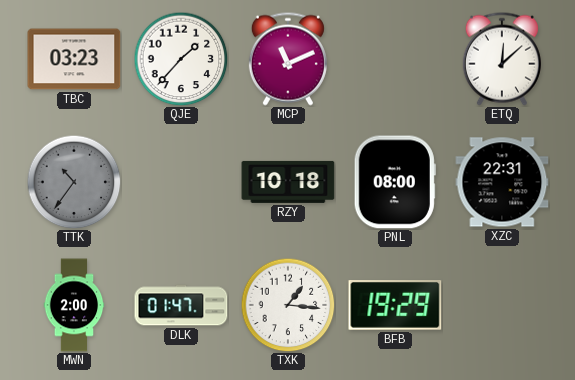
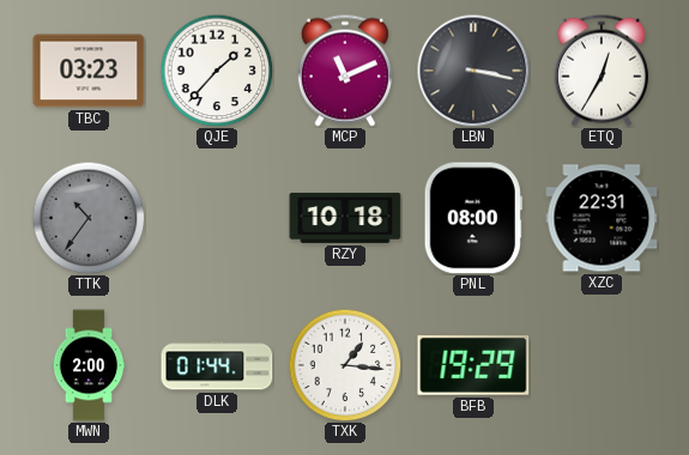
LBN: none -> 3:17 (473, 71)
ETQ: 12:08 -> 12:35 (602, 71)
DLK: 01:47 -> 01:44 (217, 365)
